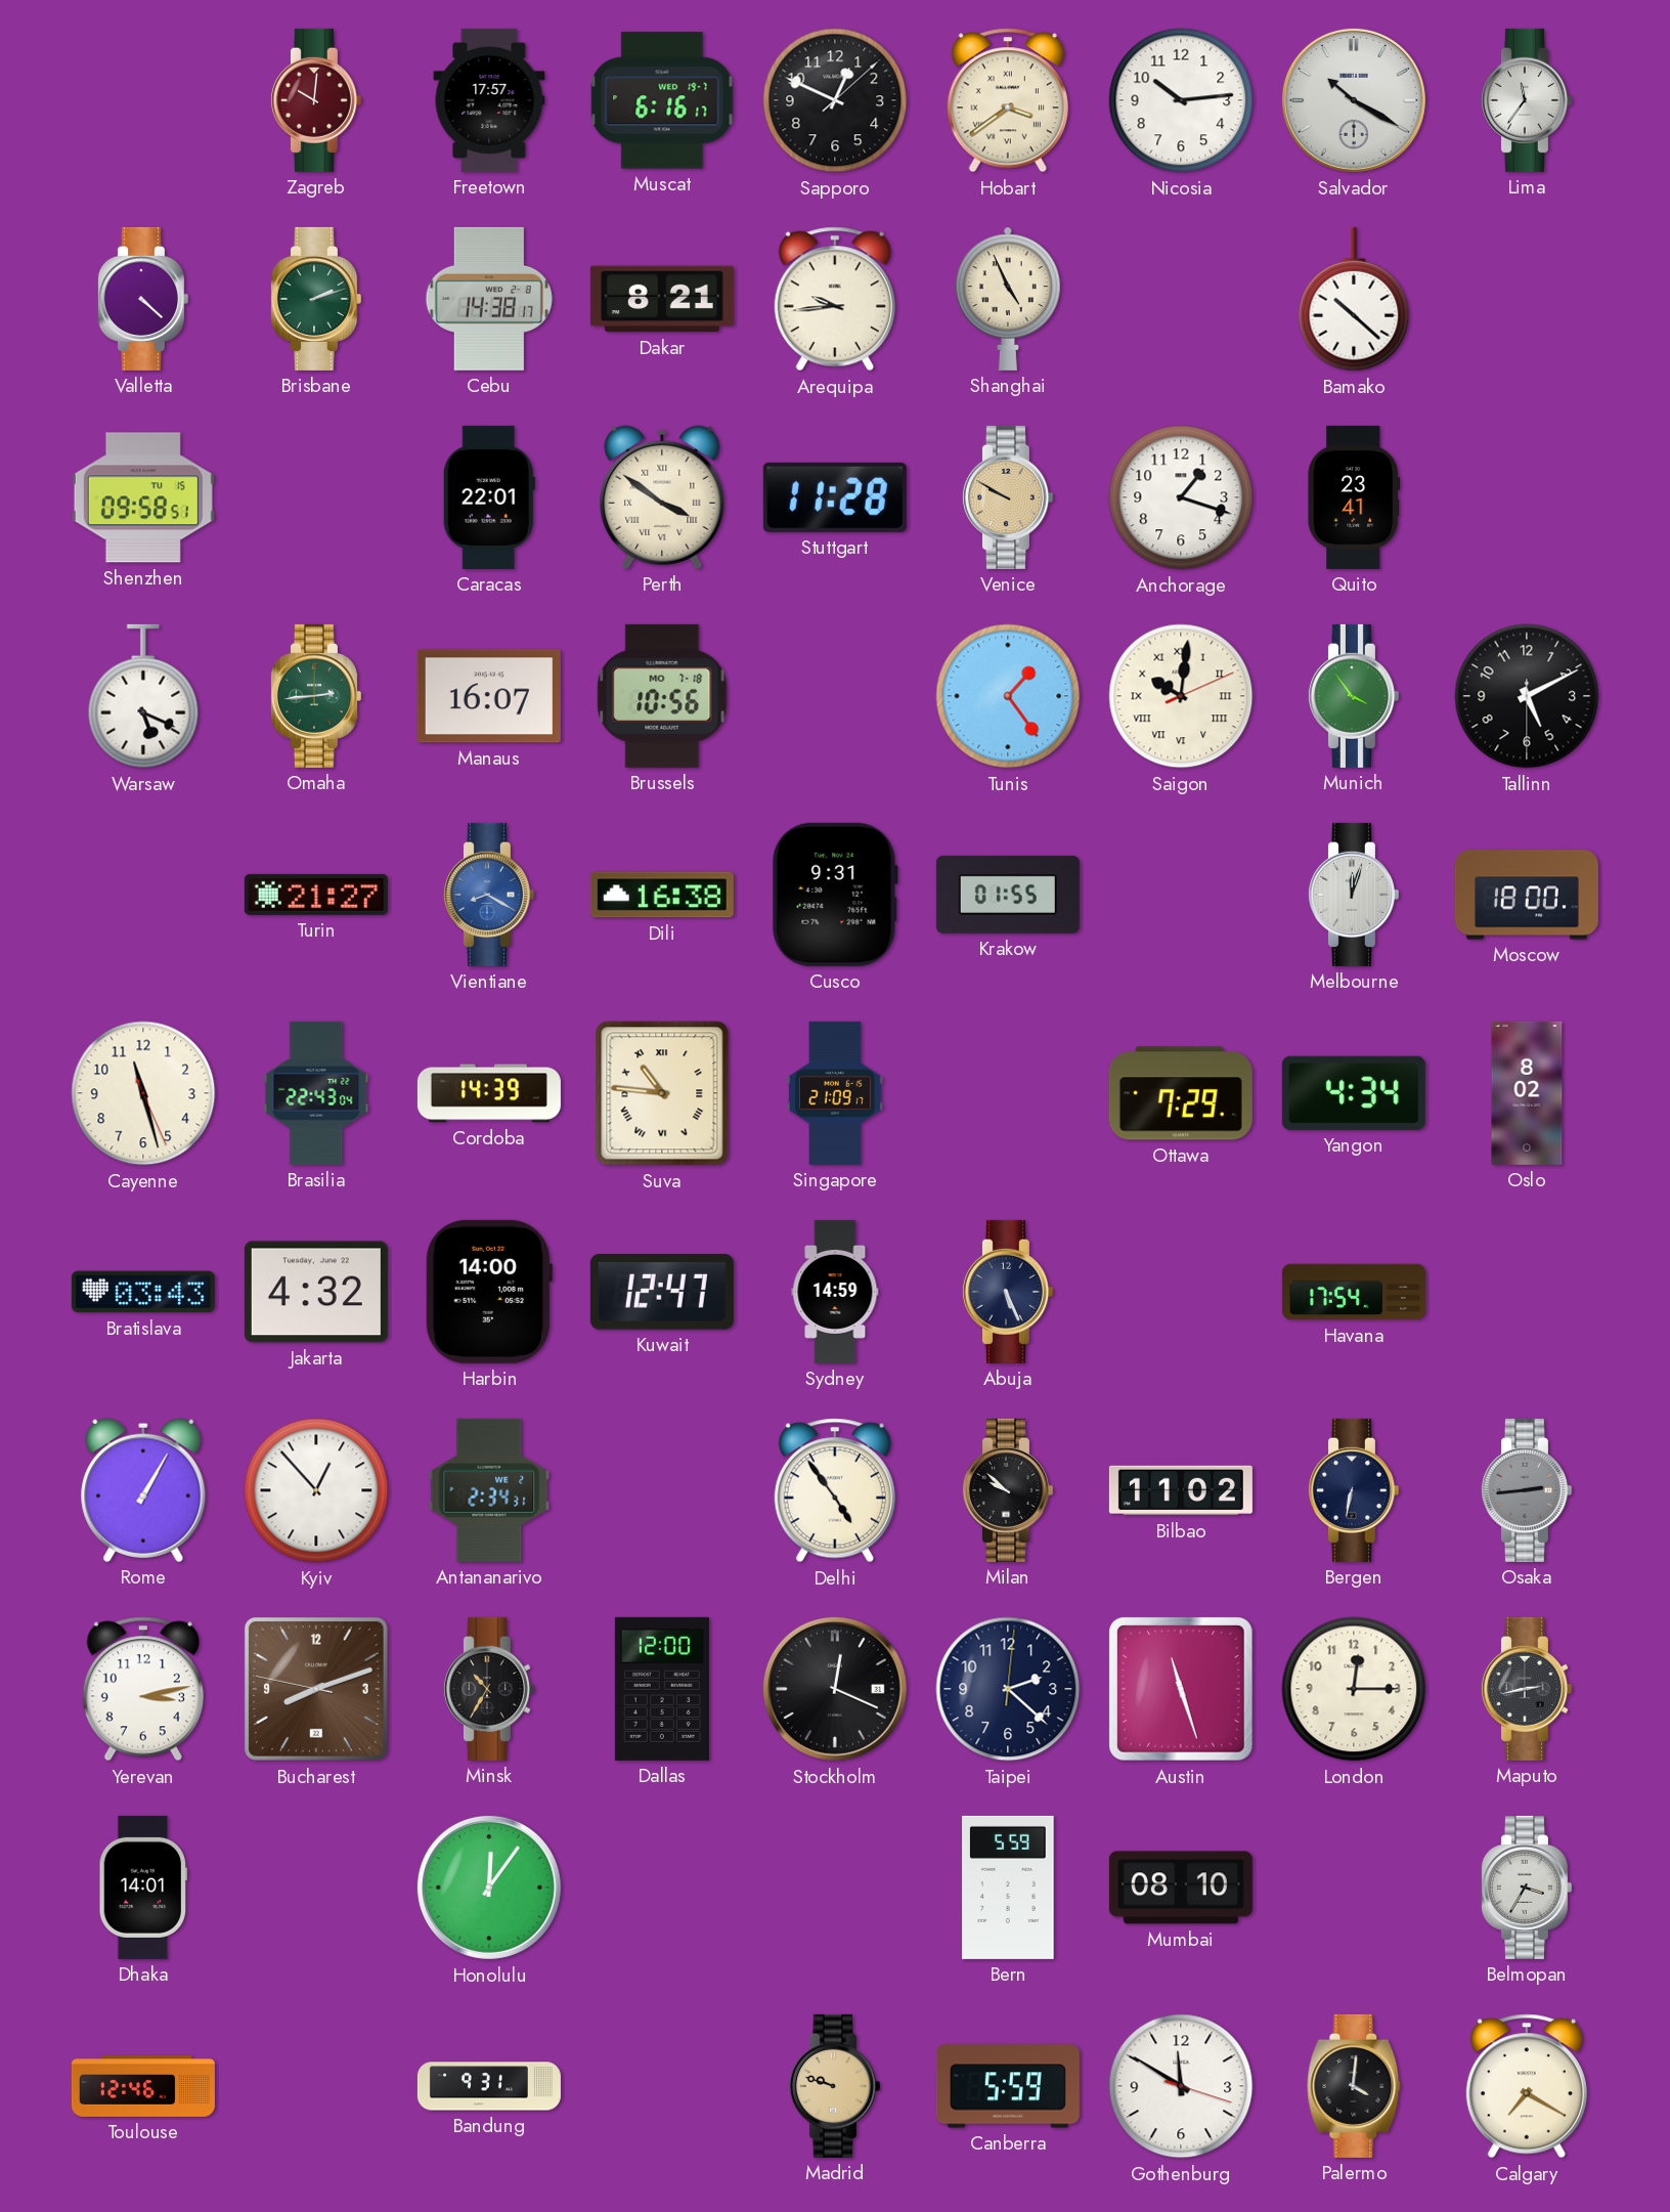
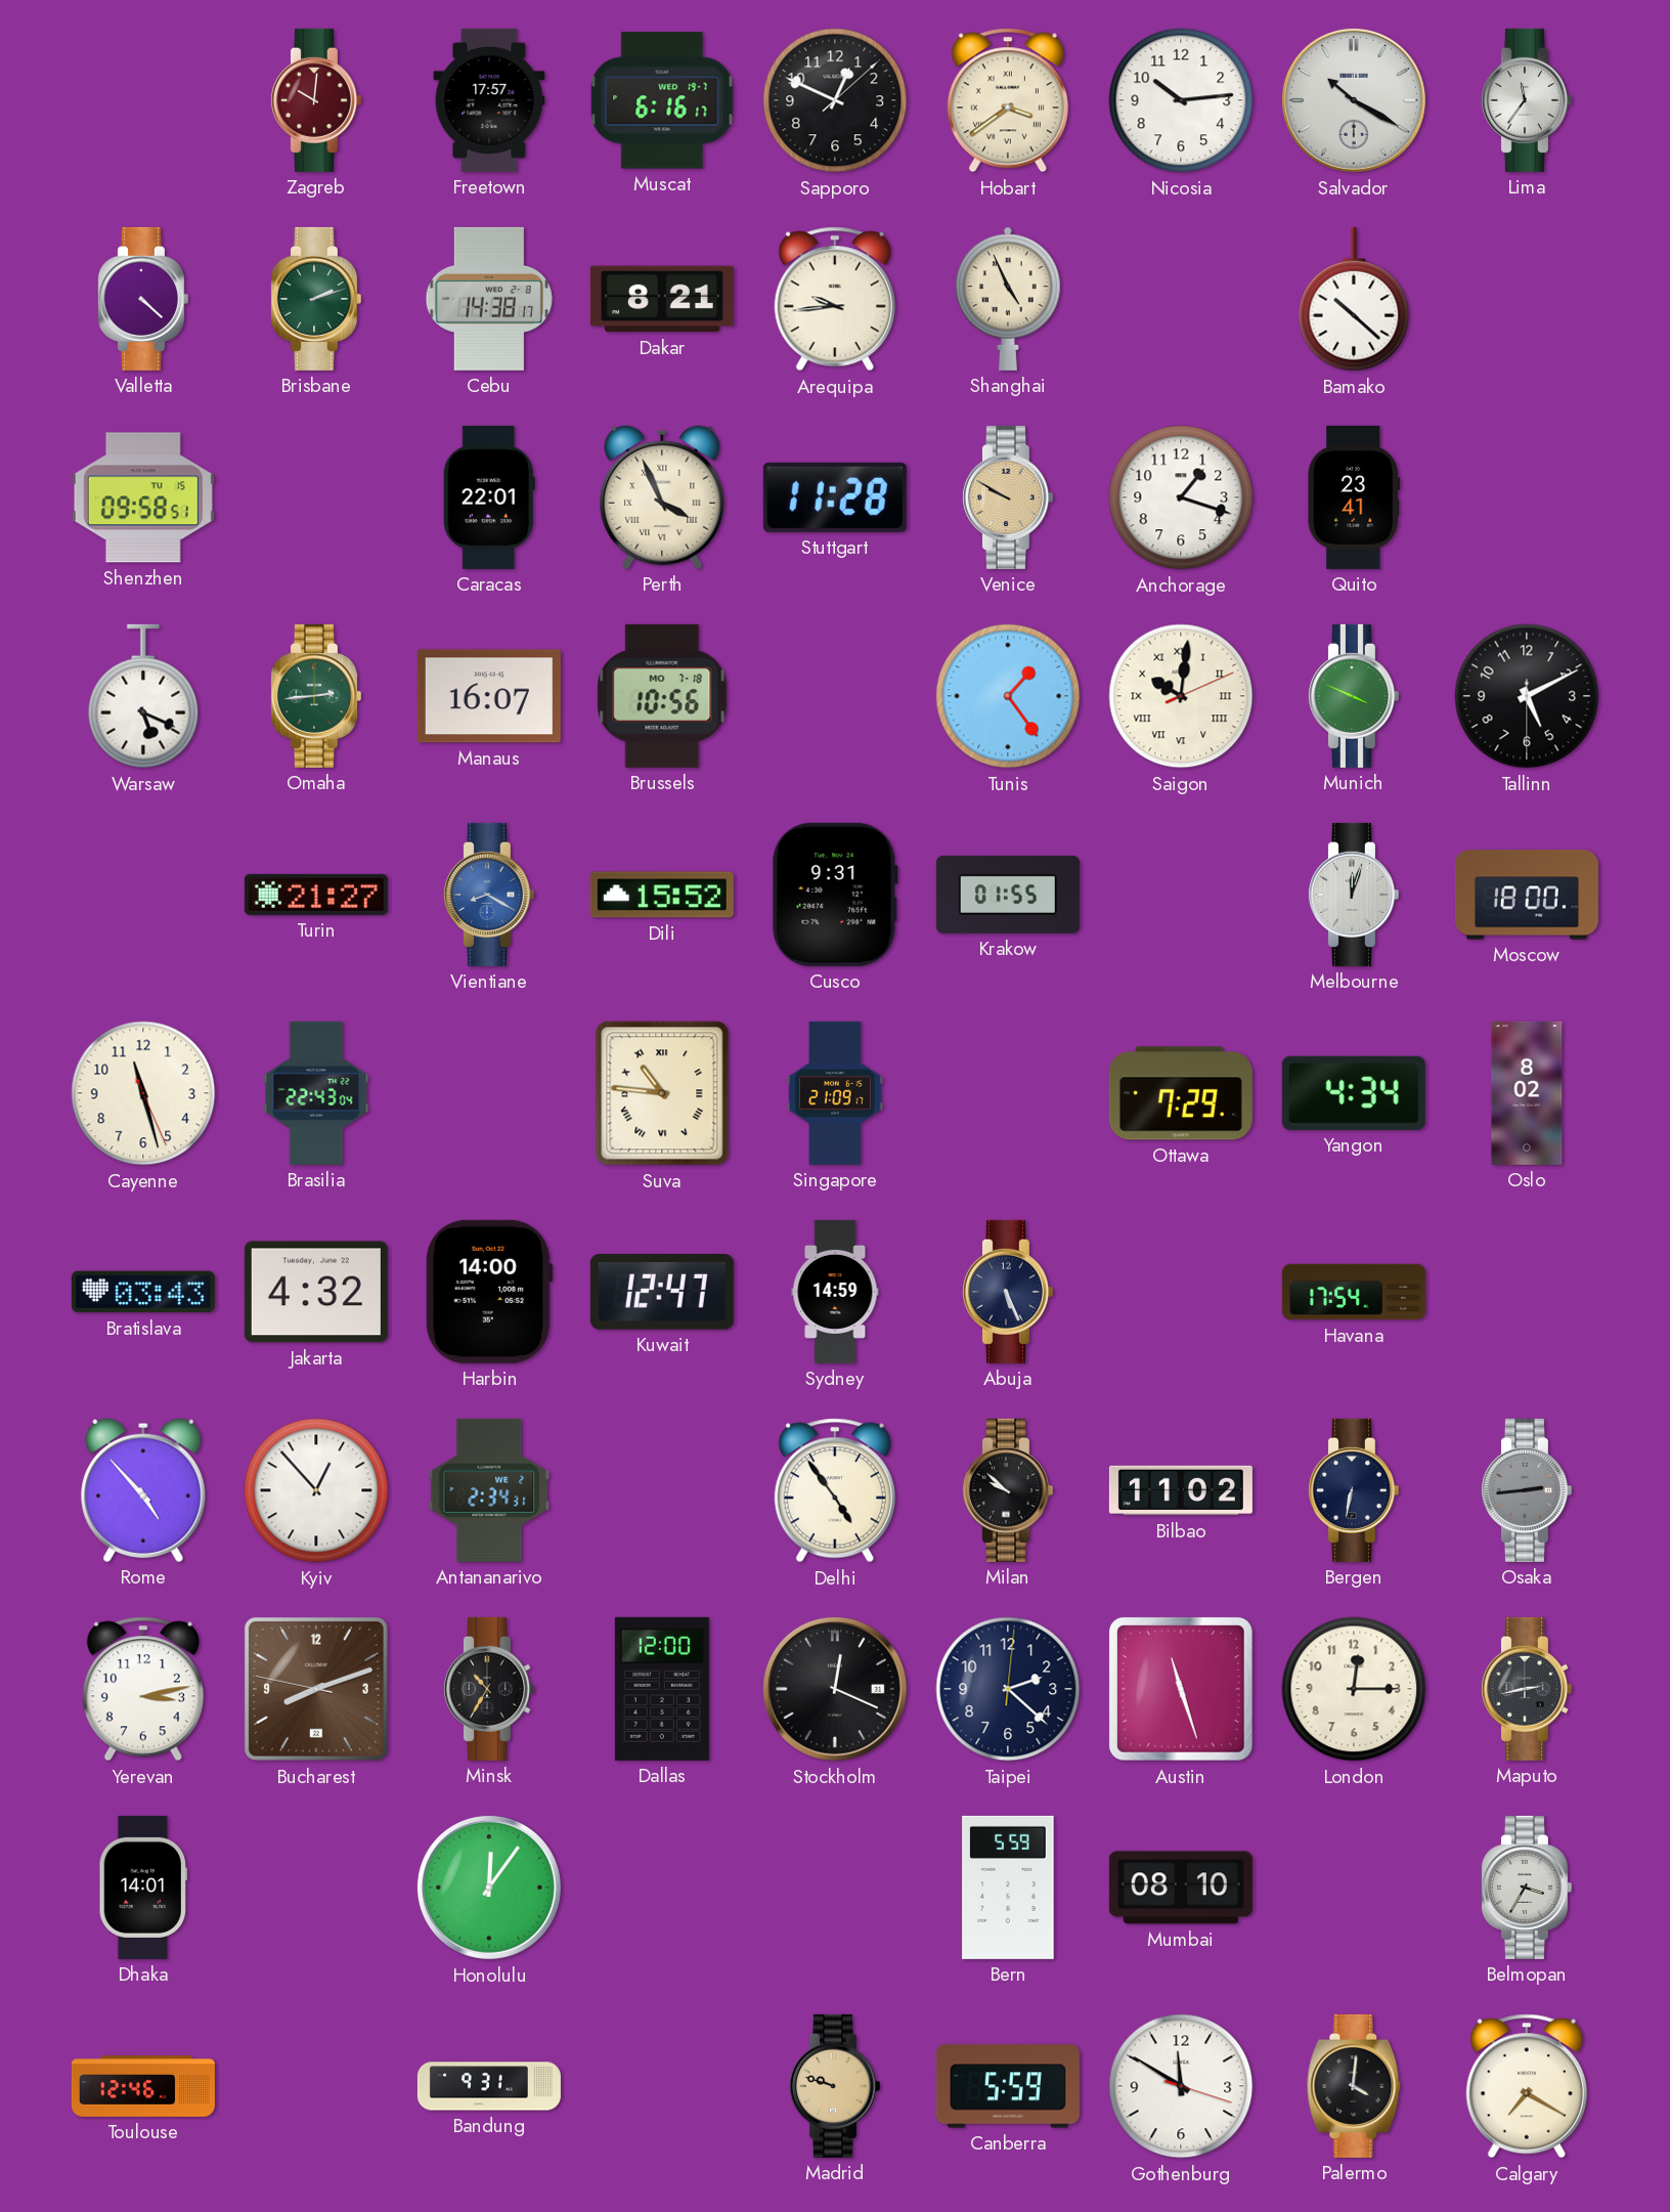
Perth: 3:51 -> 3:56 (662, 497)
Munich: 3:54 -> 3:49 (1353, 696)
Dili: 16:38 -> 15:52 (662, 895)
Cordoba: 14:39 -> none (489, 1093)
Rome: 1:05 -> 4:53 (143, 1490)
